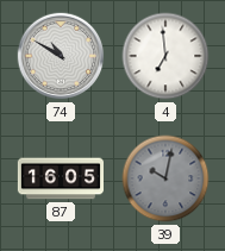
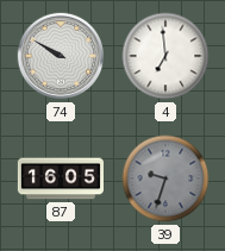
74: 10:50 -> 9:50 (61, 56)
39: 10:02 -> 9:33 (165, 178)
